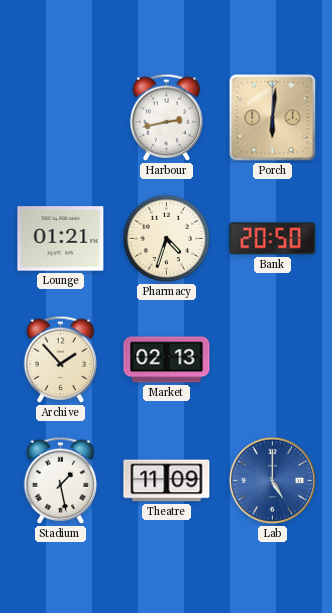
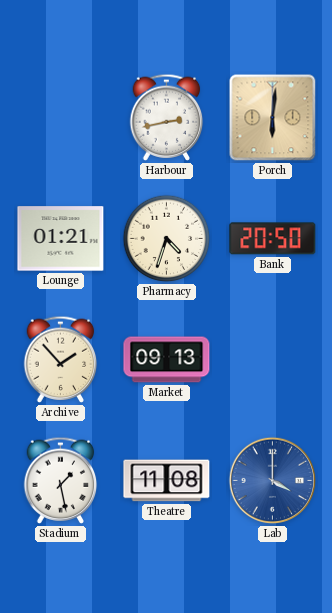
Market: 02:13 -> 09:13 (167, 360)
Theatre: 11:09 -> 11:08 (167, 481)
Lab: 5:00 -> 4:00 (273, 481)
